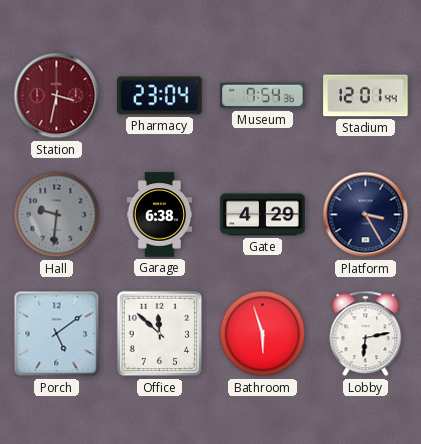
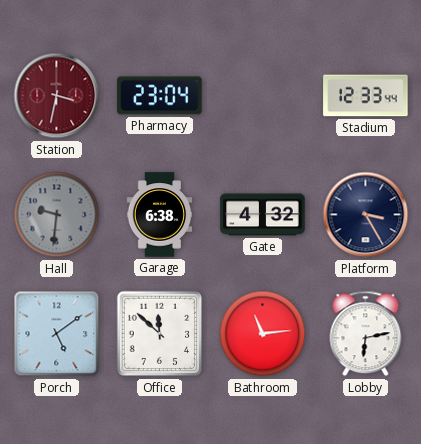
Museum: 7:54 -> none (263, 96)
Stadium: 12:01 -> 12:33 (366, 96)
Gate: 4:29 -> 4:32 (263, 215)
Bathroom: 5:57 -> 11:14 (263, 334)
